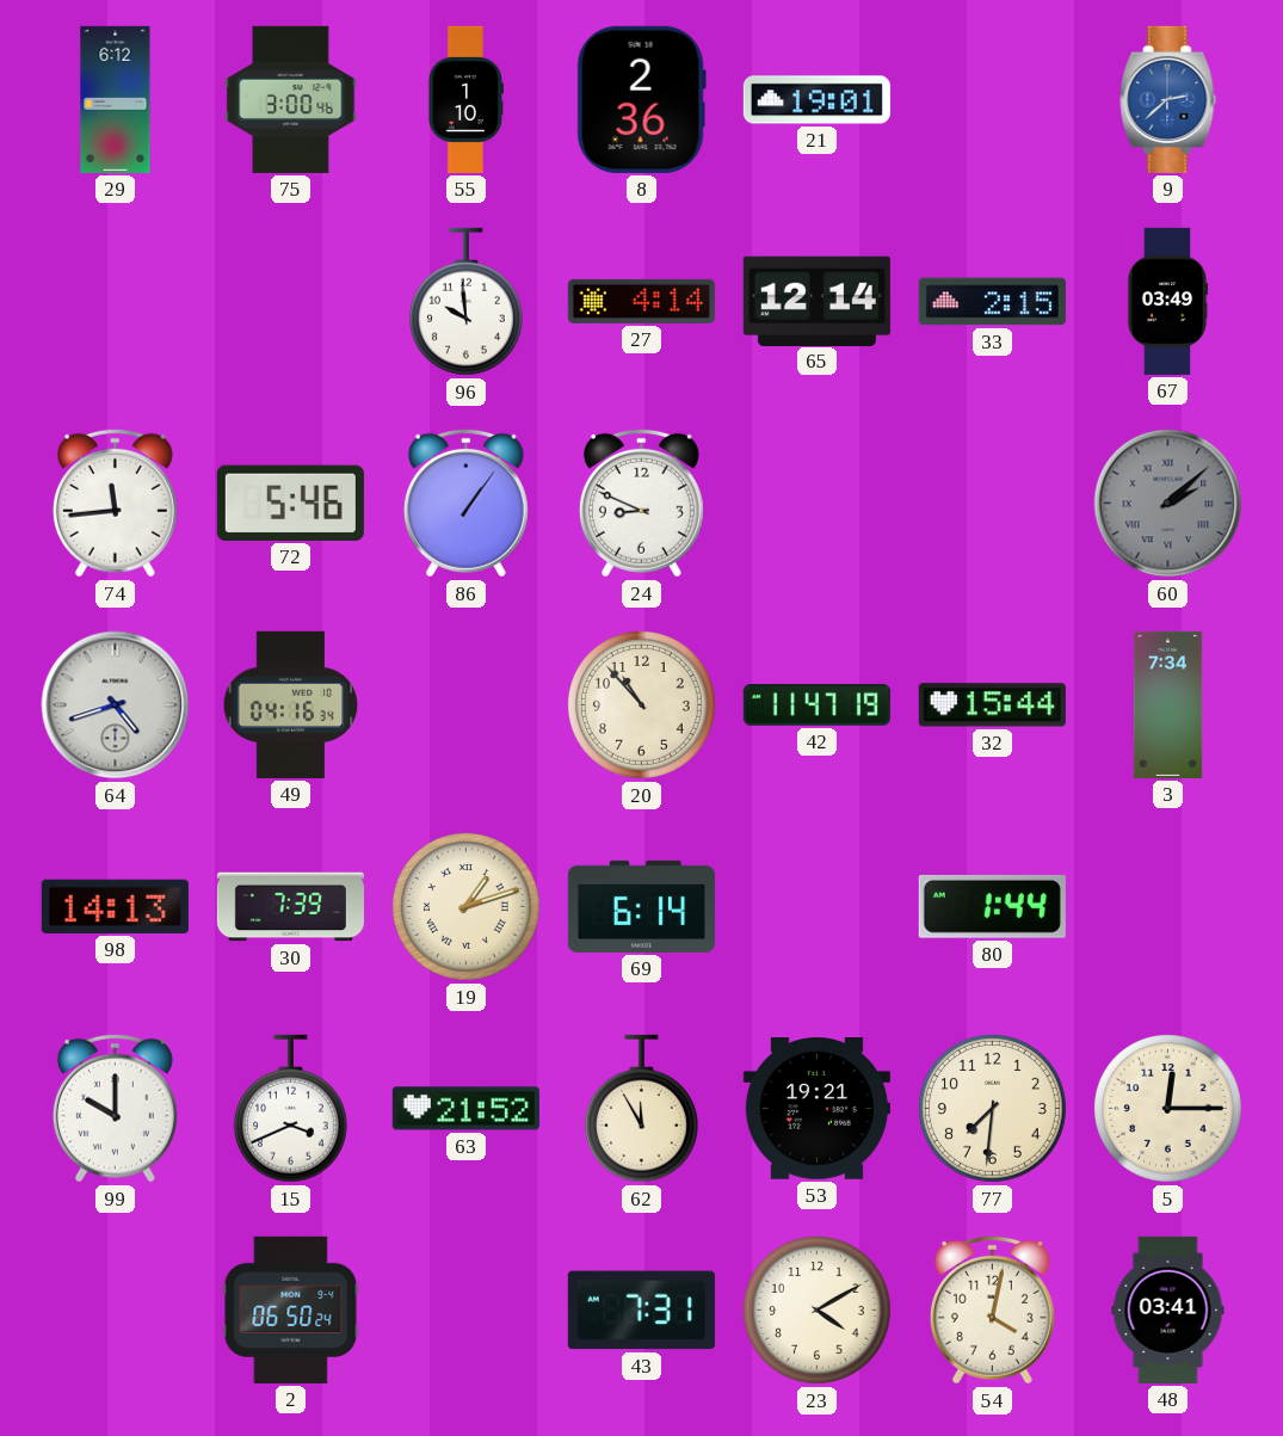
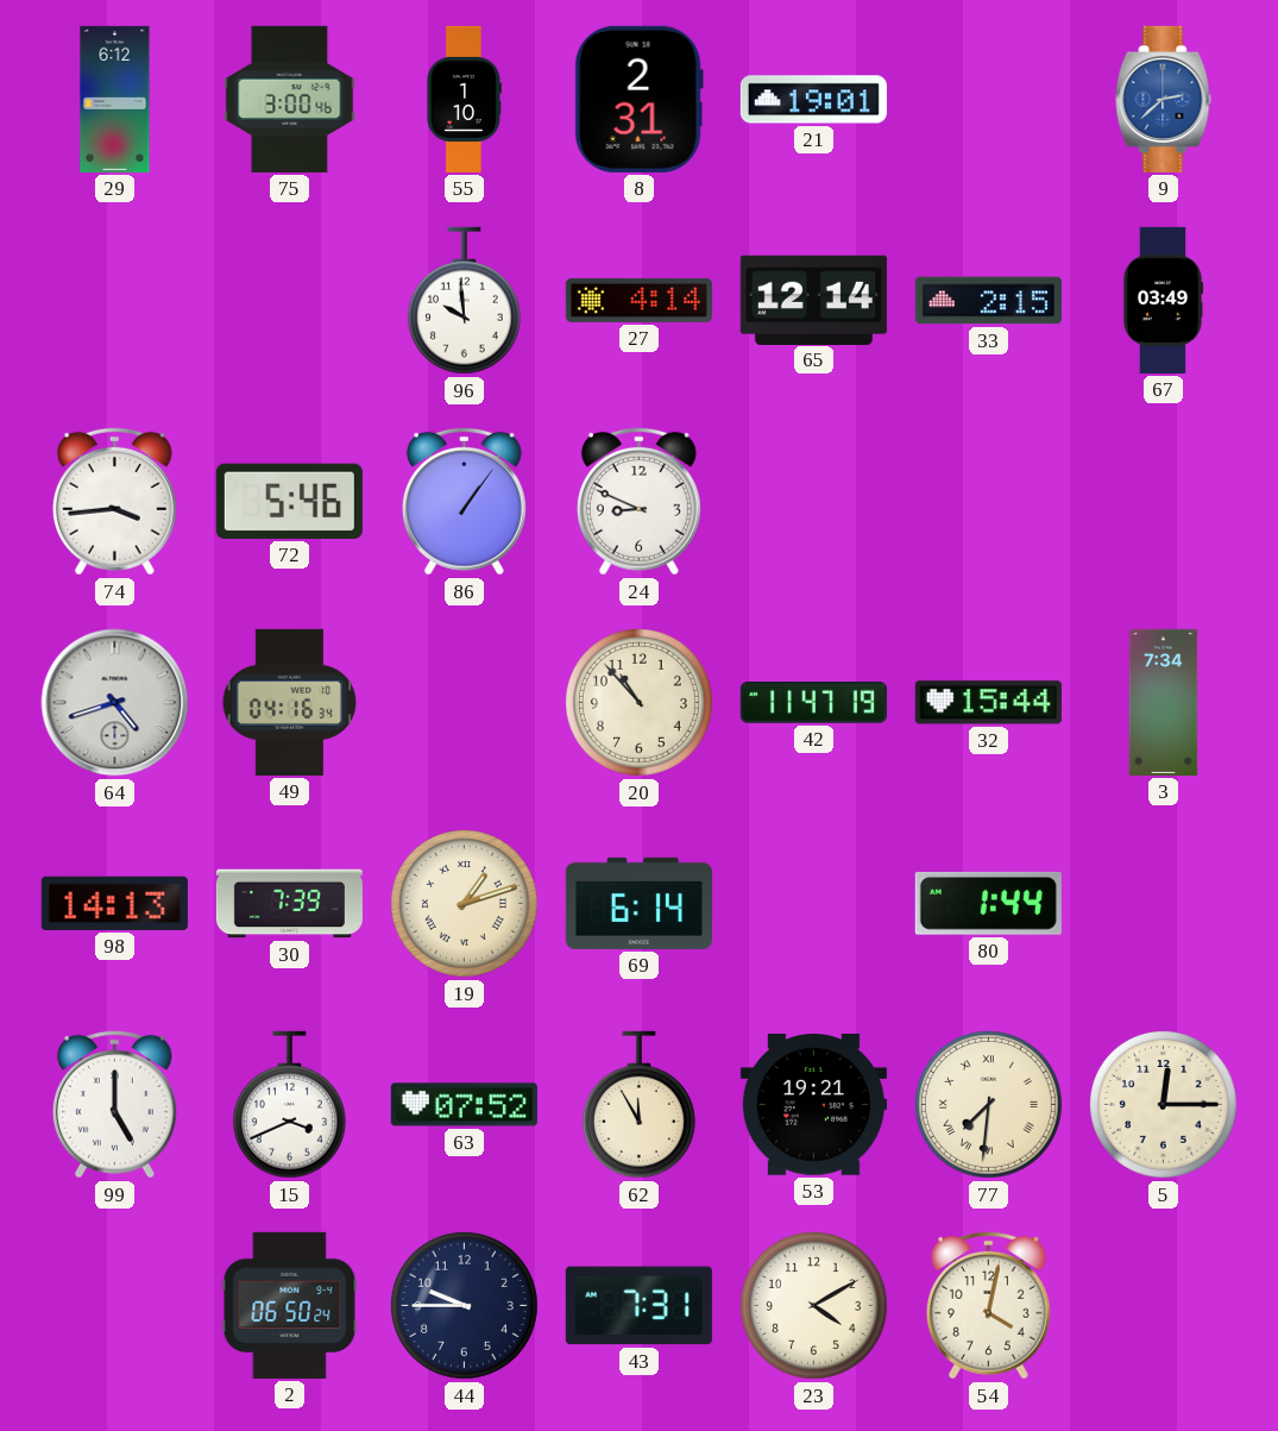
8: 2:36 -> 2:31 (638, 99)
74: 11:44 -> 3:44 (114, 501)
60: 2:08 -> none (1168, 504)
99: 10:00 -> 5:00 (114, 1104)
63: 21:52 -> 07:52 (464, 1105)
77 numerals: Arabic -> Roman (988, 1104)
44: none -> 9:45 (464, 1305)
48: 03:41 -> none (1168, 1309)
